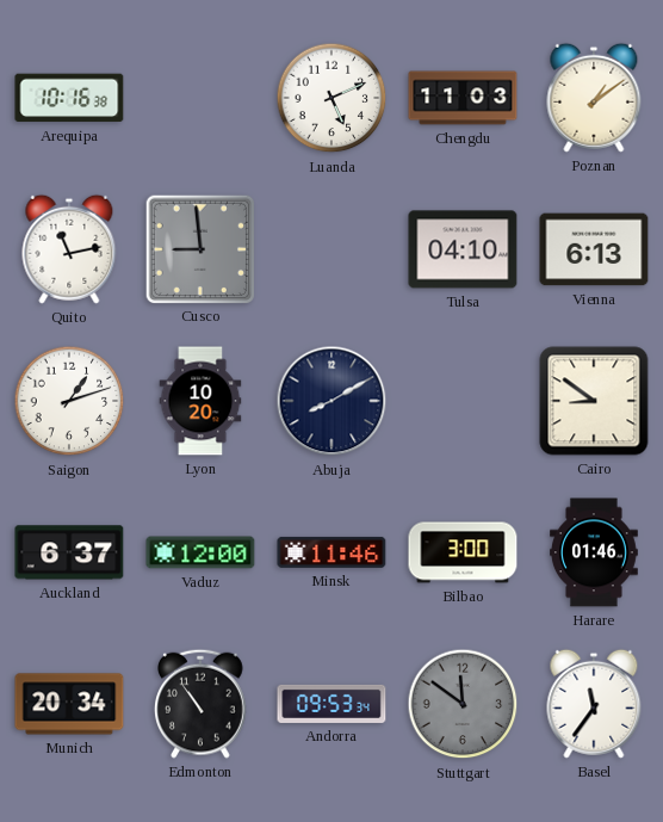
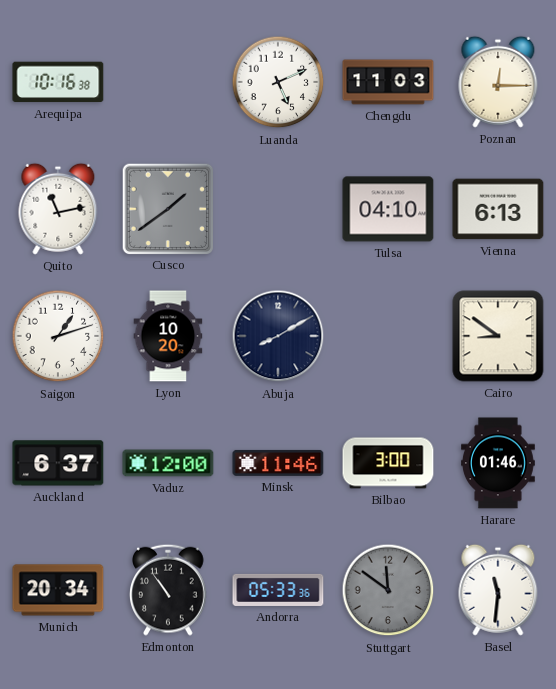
Poznan: 1:09 -> 12:15 (498, 82)
Cusco: 8:59 -> 1:39 (167, 208)
Andorra: 09:53 -> 05:33 (278, 590)
Basel: 11:36 -> 11:31 (498, 590)
